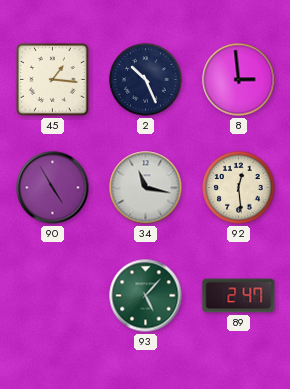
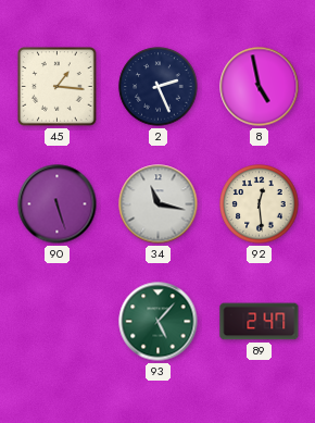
2: 10:26 -> 2:26 (159, 87)
8: 2:59 -> 4:58 (260, 87)
90: 4:55 -> 5:27 (58, 204)
